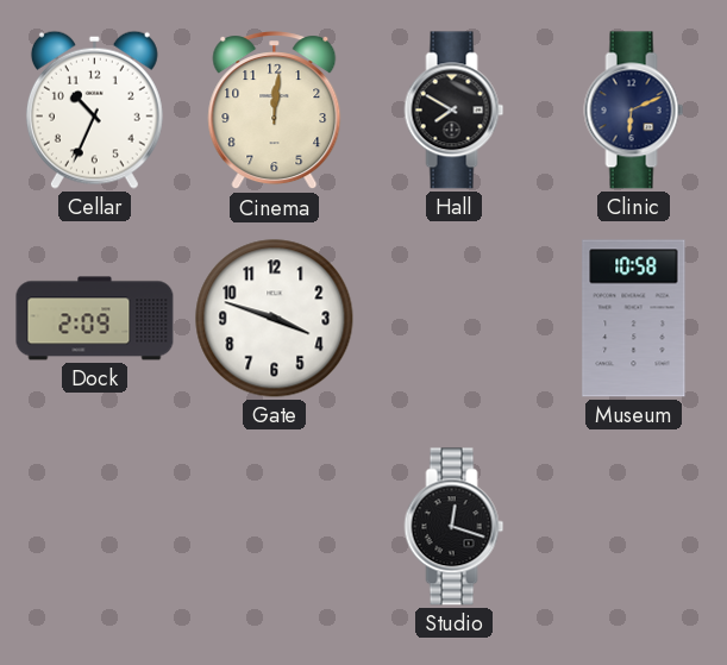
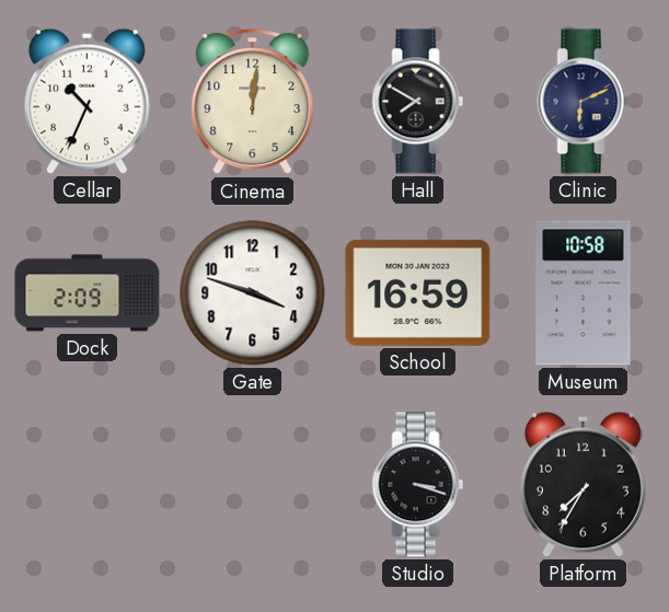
School: none -> 16:59 (418, 292)
Studio: 12:18 -> 3:18 (418, 485)
Platform: none -> 7:35 (583, 484)
